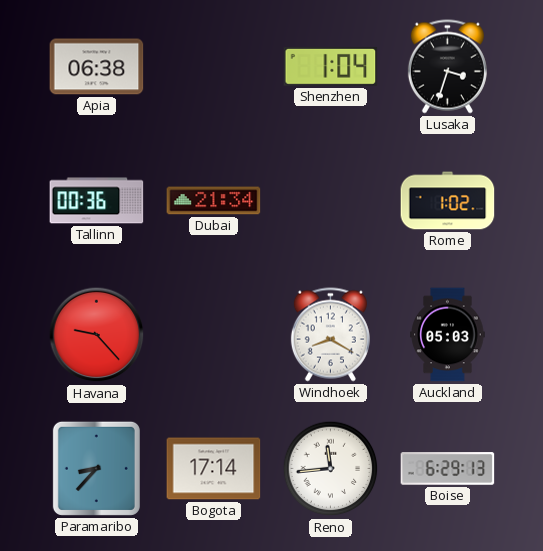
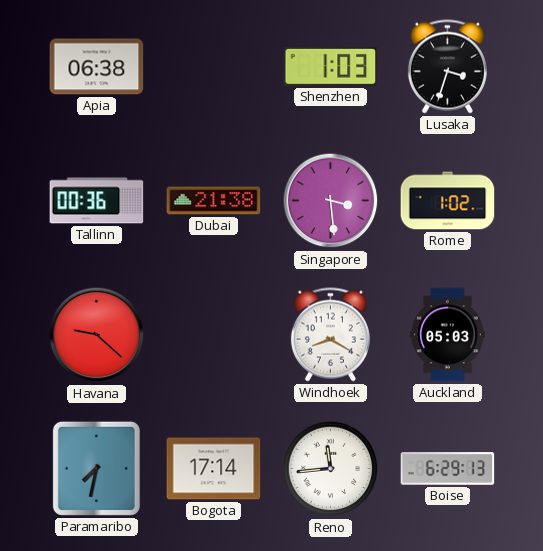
Shenzhen: 1:04 -> 1:03 (331, 66)
Dubai: 21:34 -> 21:38 (214, 201)
Singapore: none -> 3:29 (331, 201)
Havana: 9:23 -> 9:22 (97, 335)
Paramaribo: 8:37 -> 7:32 (96, 468)
